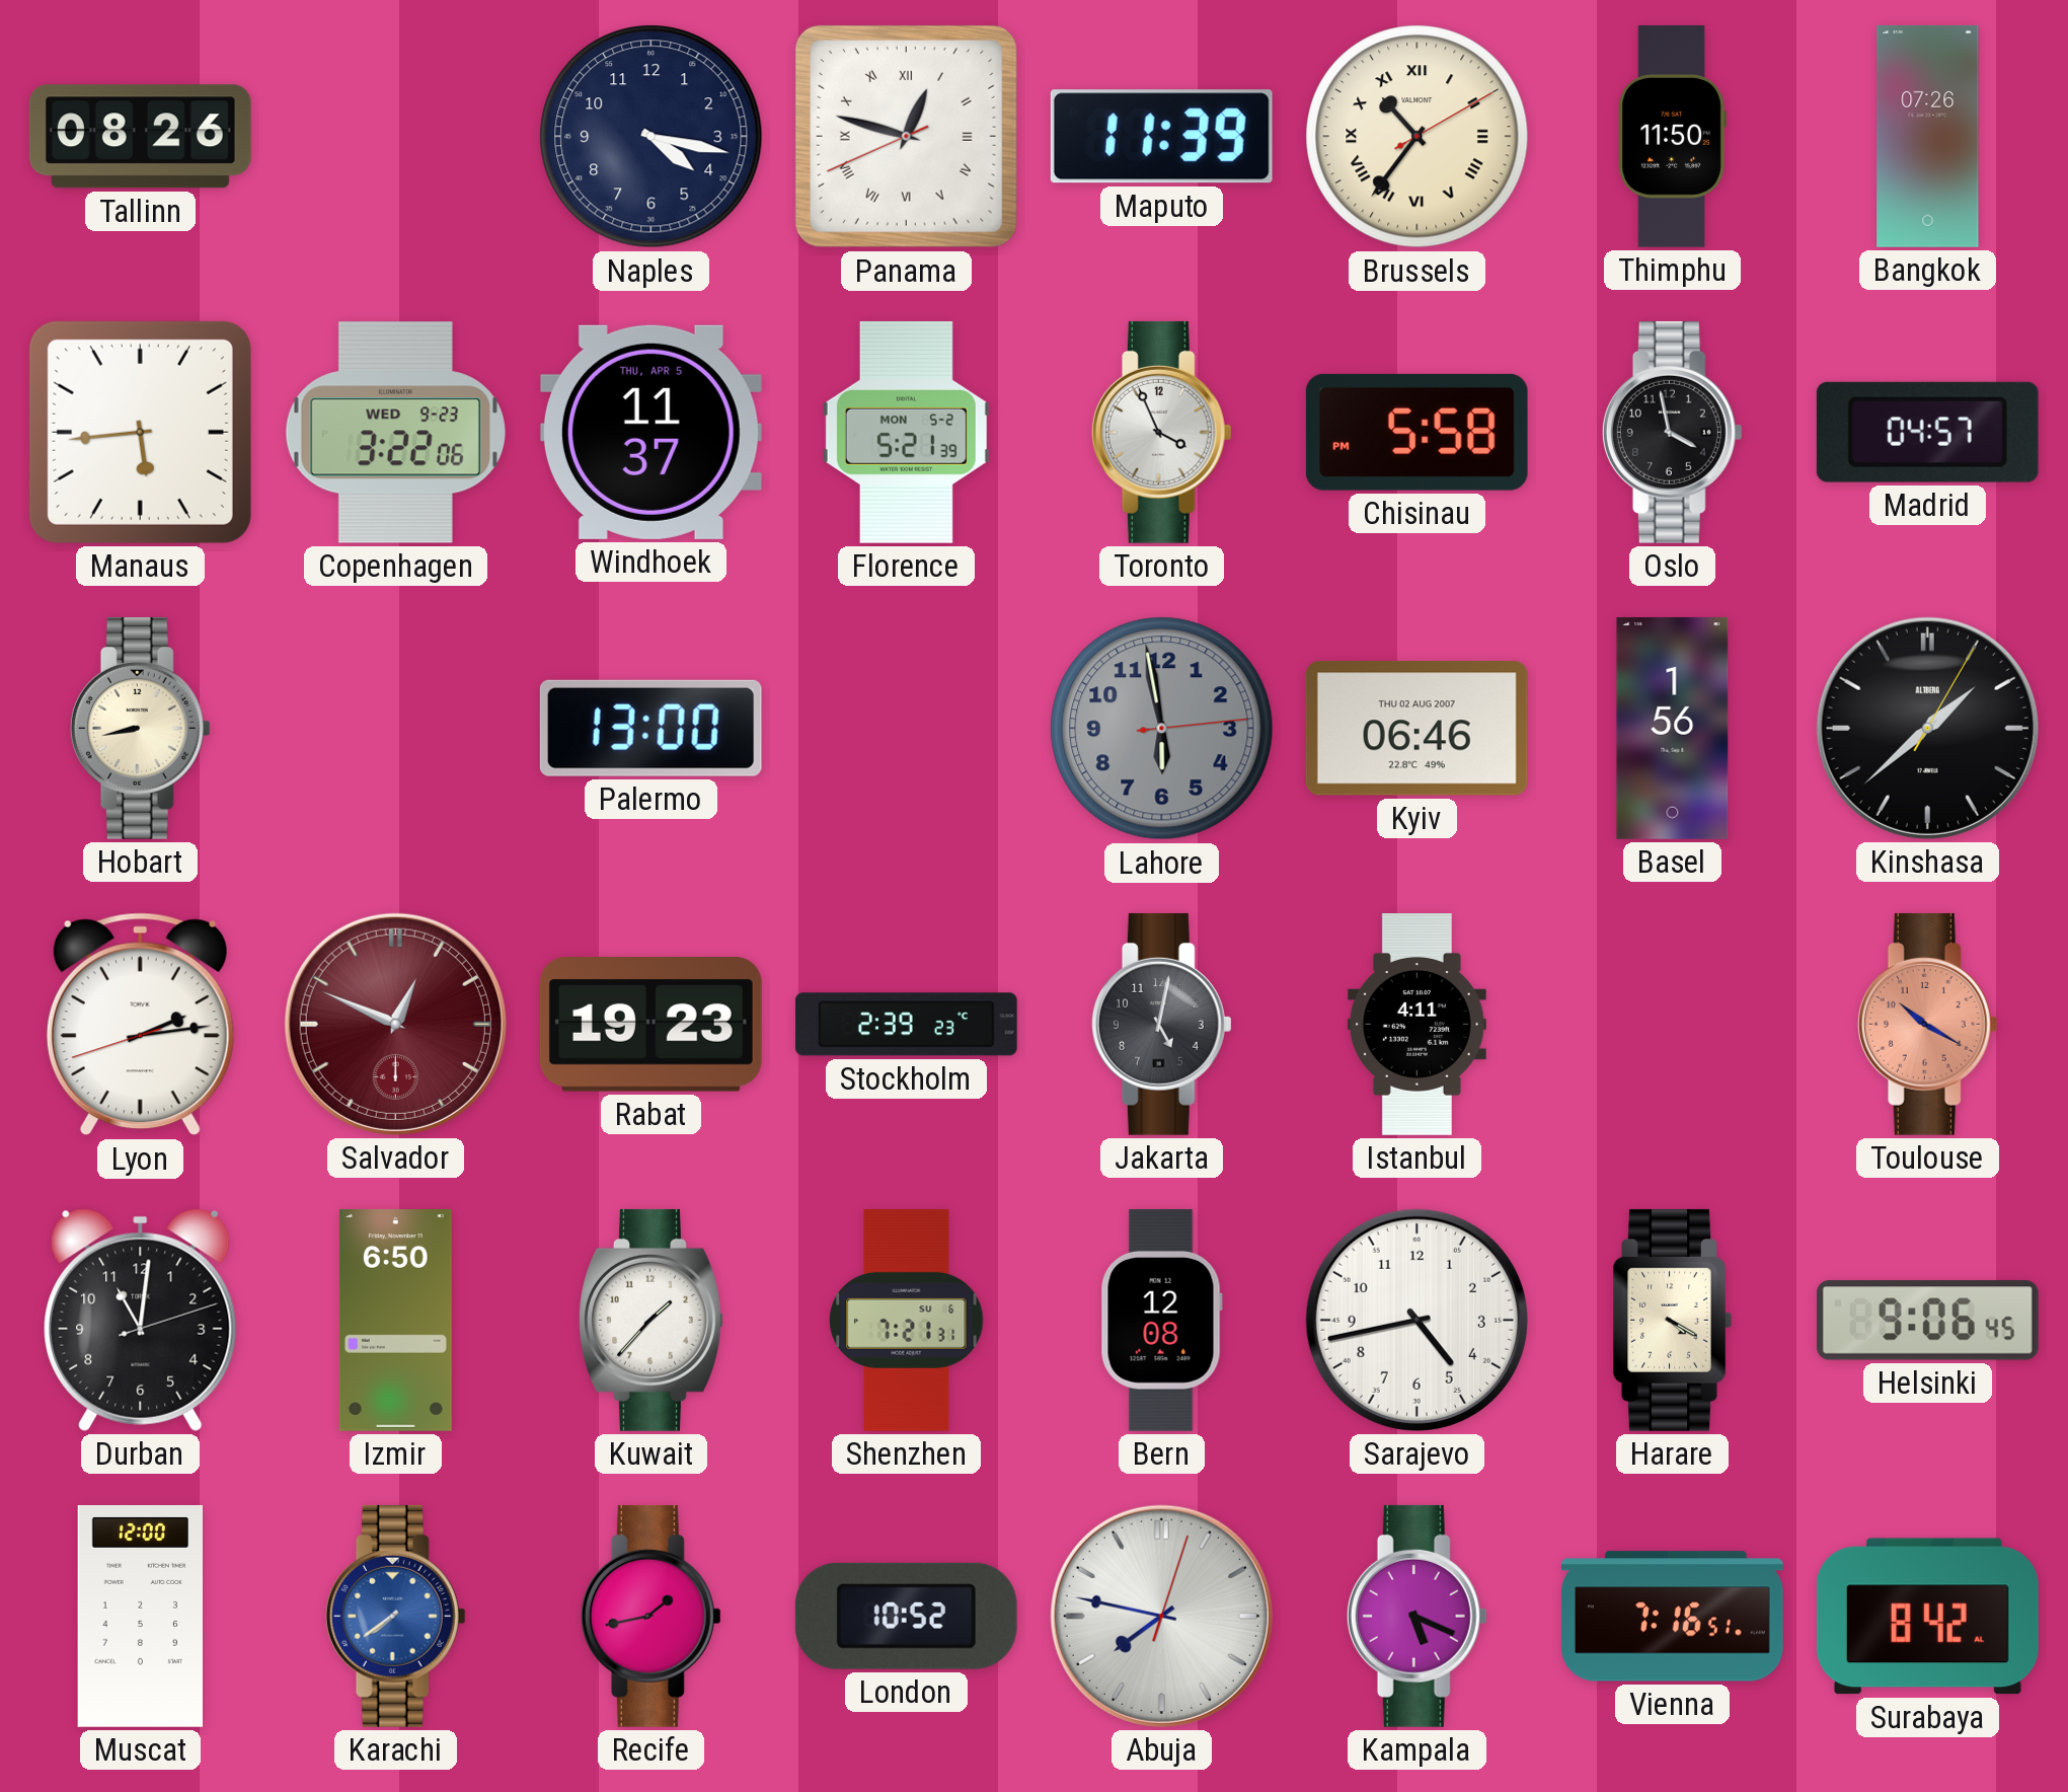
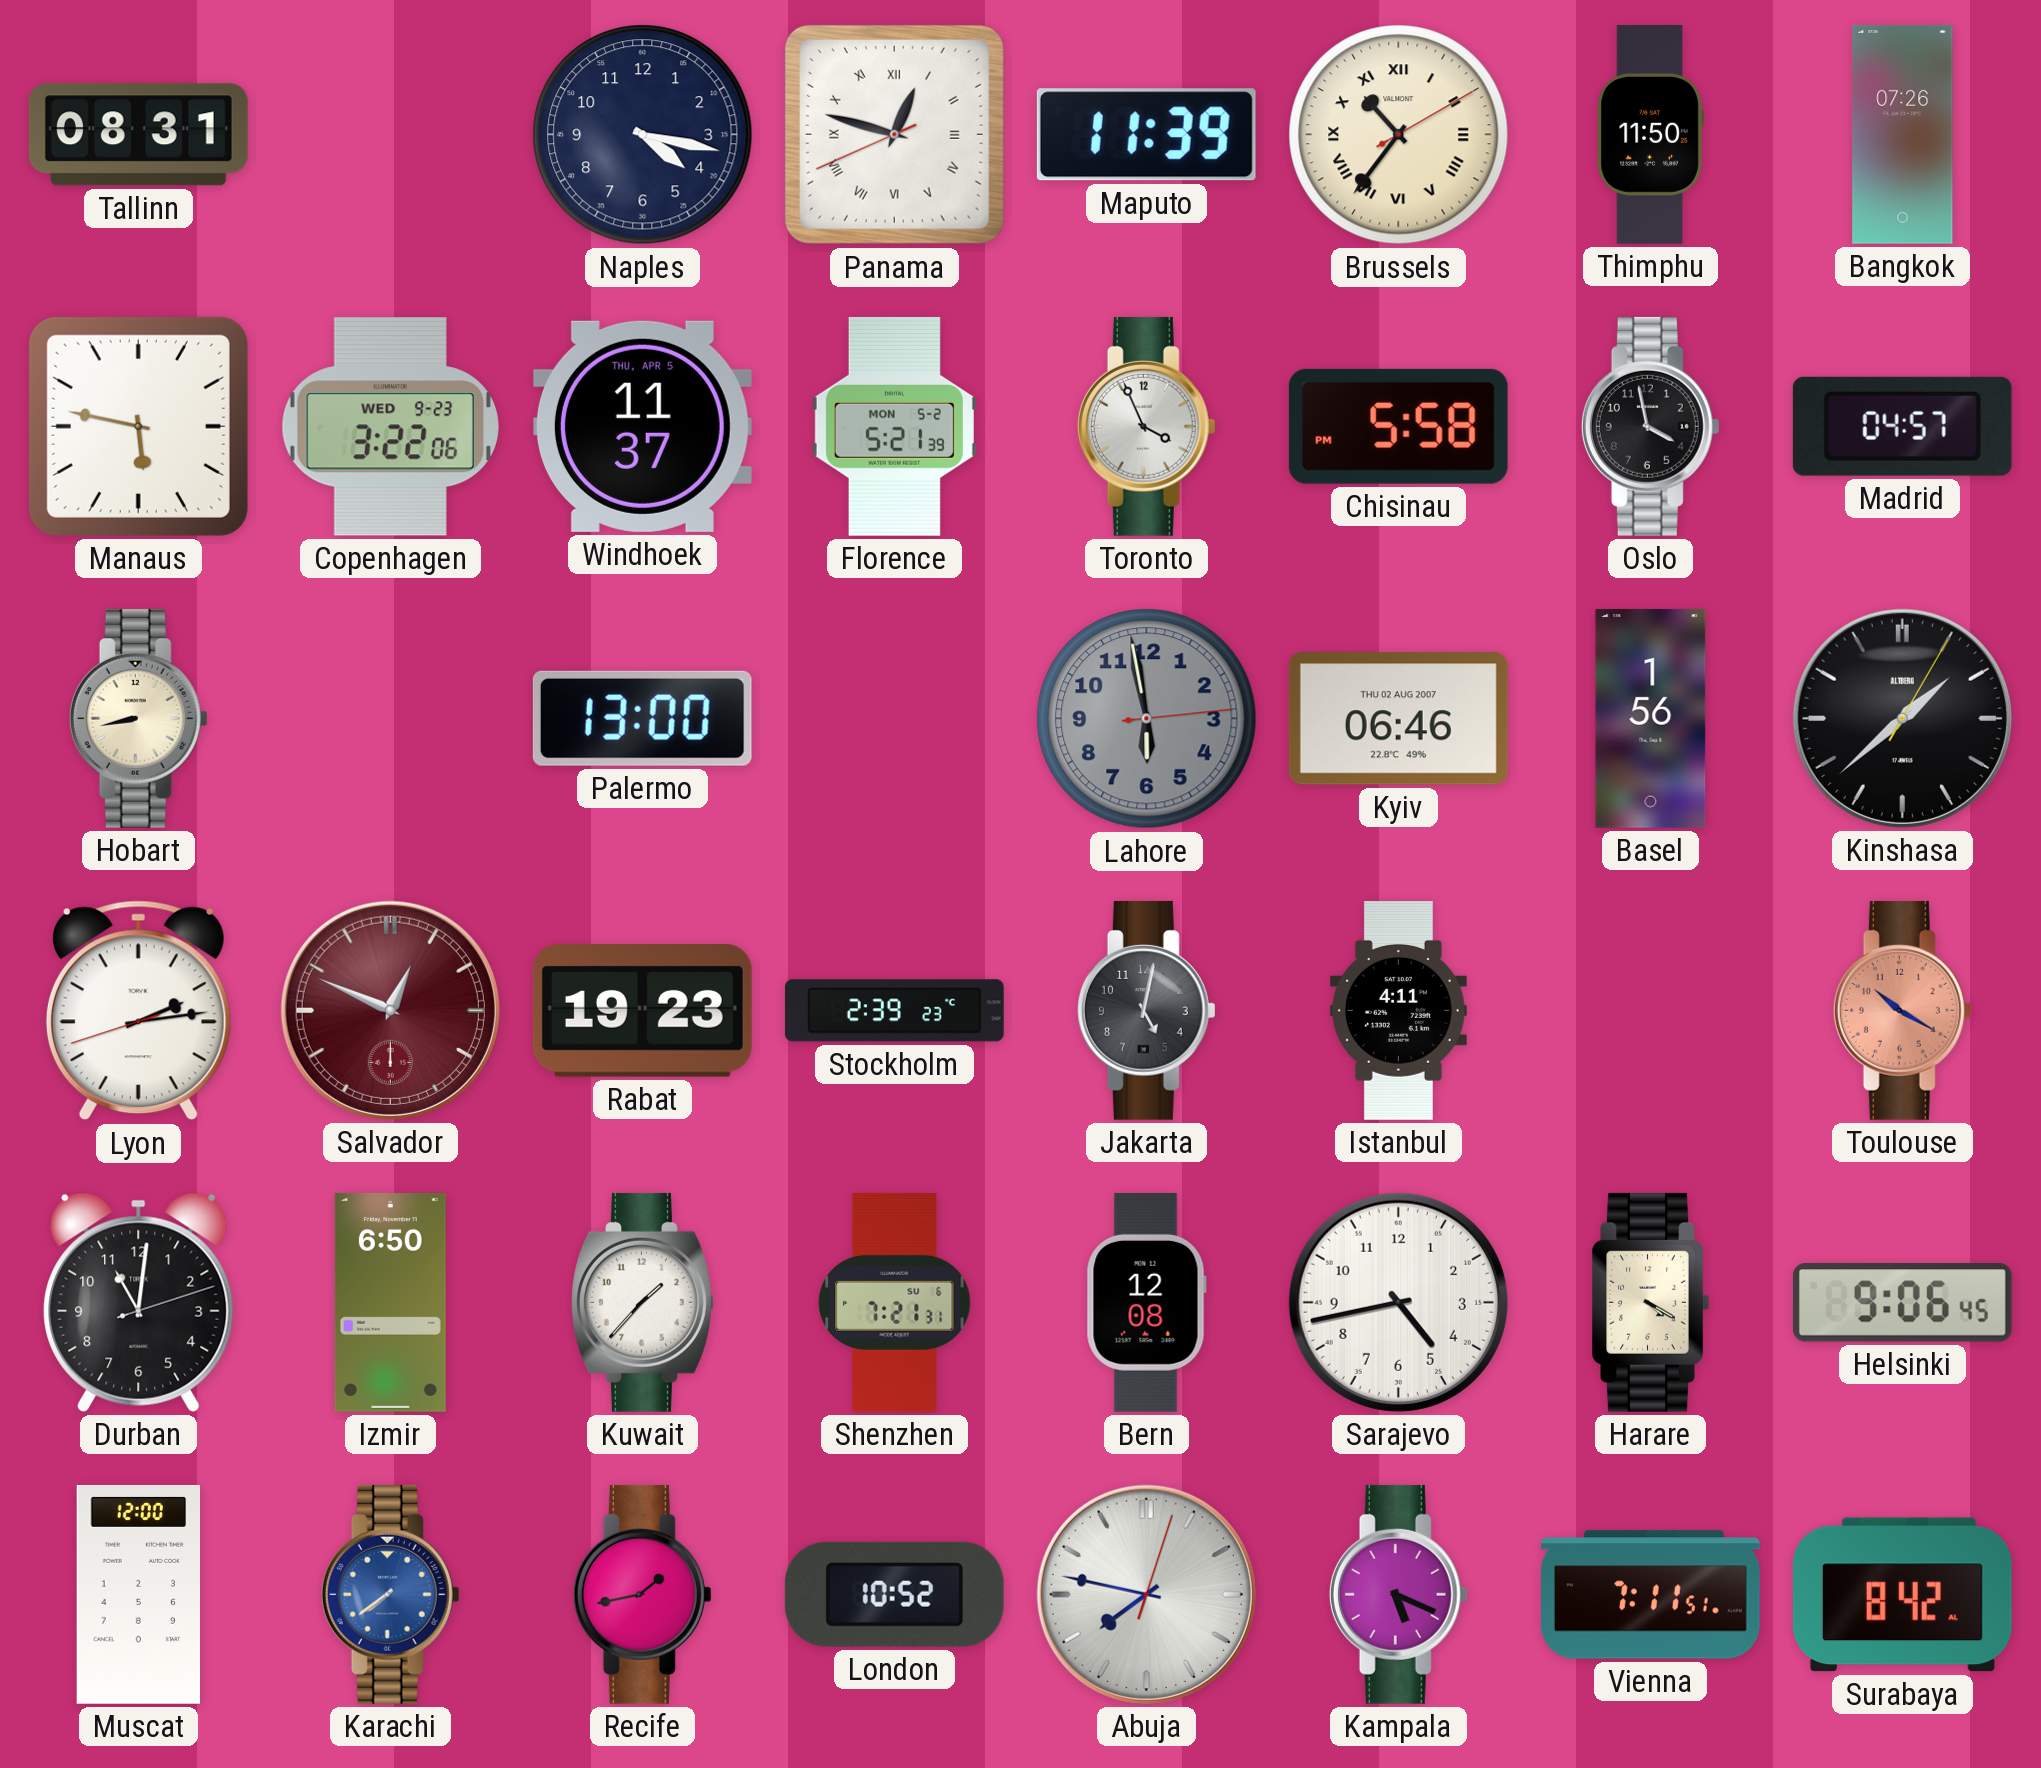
Tallinn: 08:26 -> 08:31 (138, 135)
Manaus: 5:44 -> 5:47 (138, 426)
Vienna: 7:16 -> 7:11 (1650, 1595)
